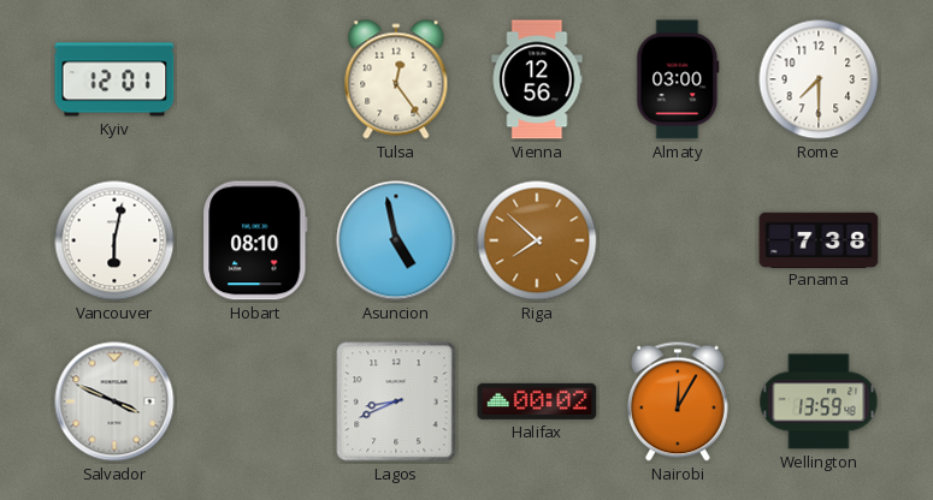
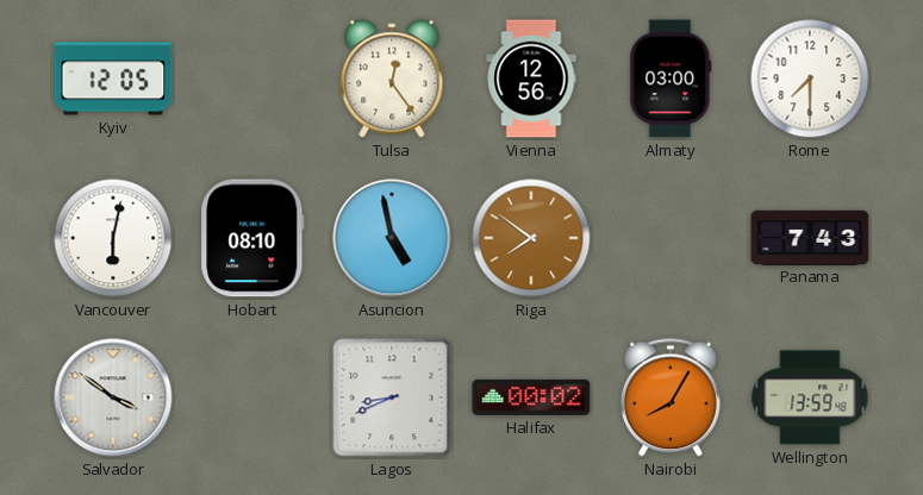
Kyiv: 12:01 -> 12:05 (113, 79)
Riga: 7:52 -> 7:51 (531, 238)
Panama: 7:38 -> 7:43 (810, 237)
Salvador: 3:49 -> 3:51 (113, 397)
Nairobi: 12:05 -> 8:05 (671, 397)
